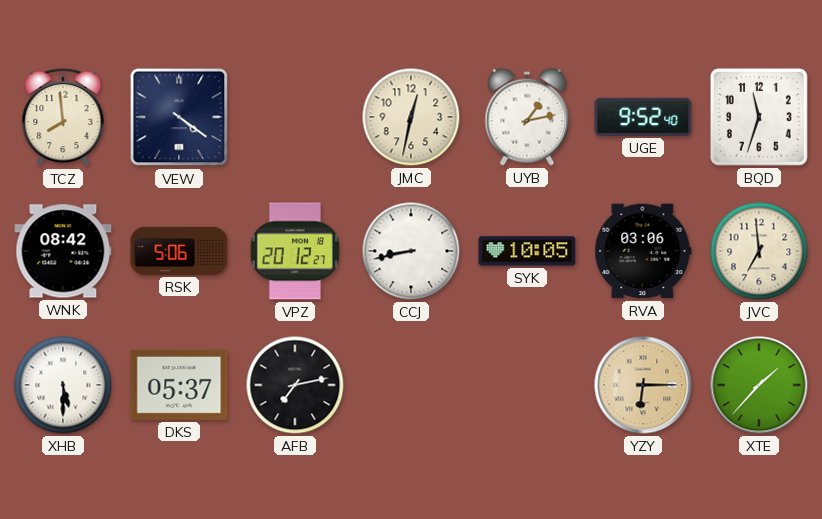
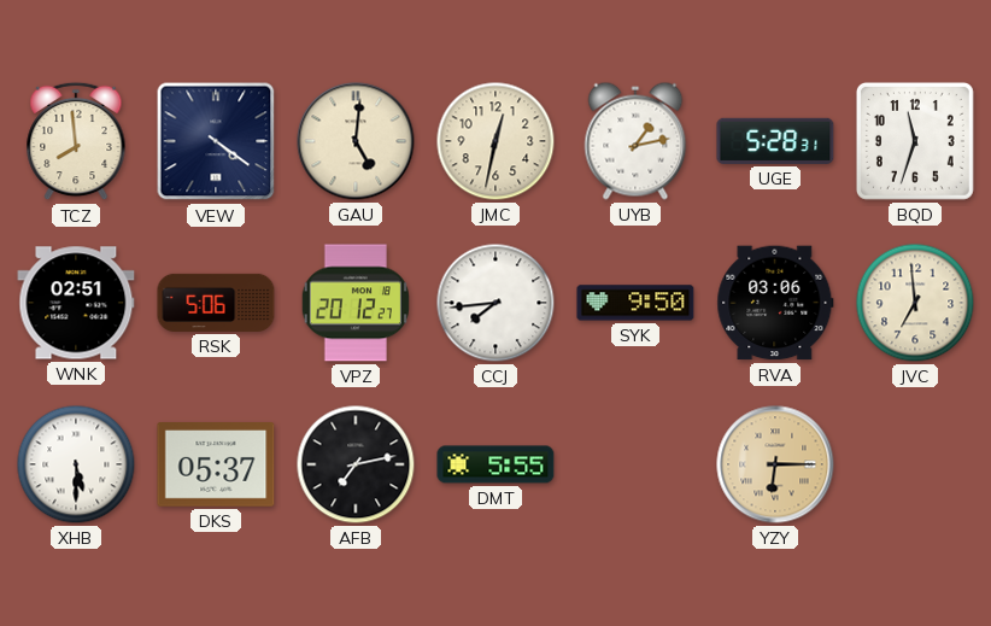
GAU: none -> 5:01 (356, 141)
UGE: 9:52 -> 5:28 (775, 141)
WNK: 08:42 -> 02:51 (76, 303)
CCJ: 8:43 -> 7:44 (495, 303)
SYK: 10:05 -> 9:50 (635, 303)
DMT: none -> 5:55 (495, 464)
XTE: 1:37 -> none (759, 385)
